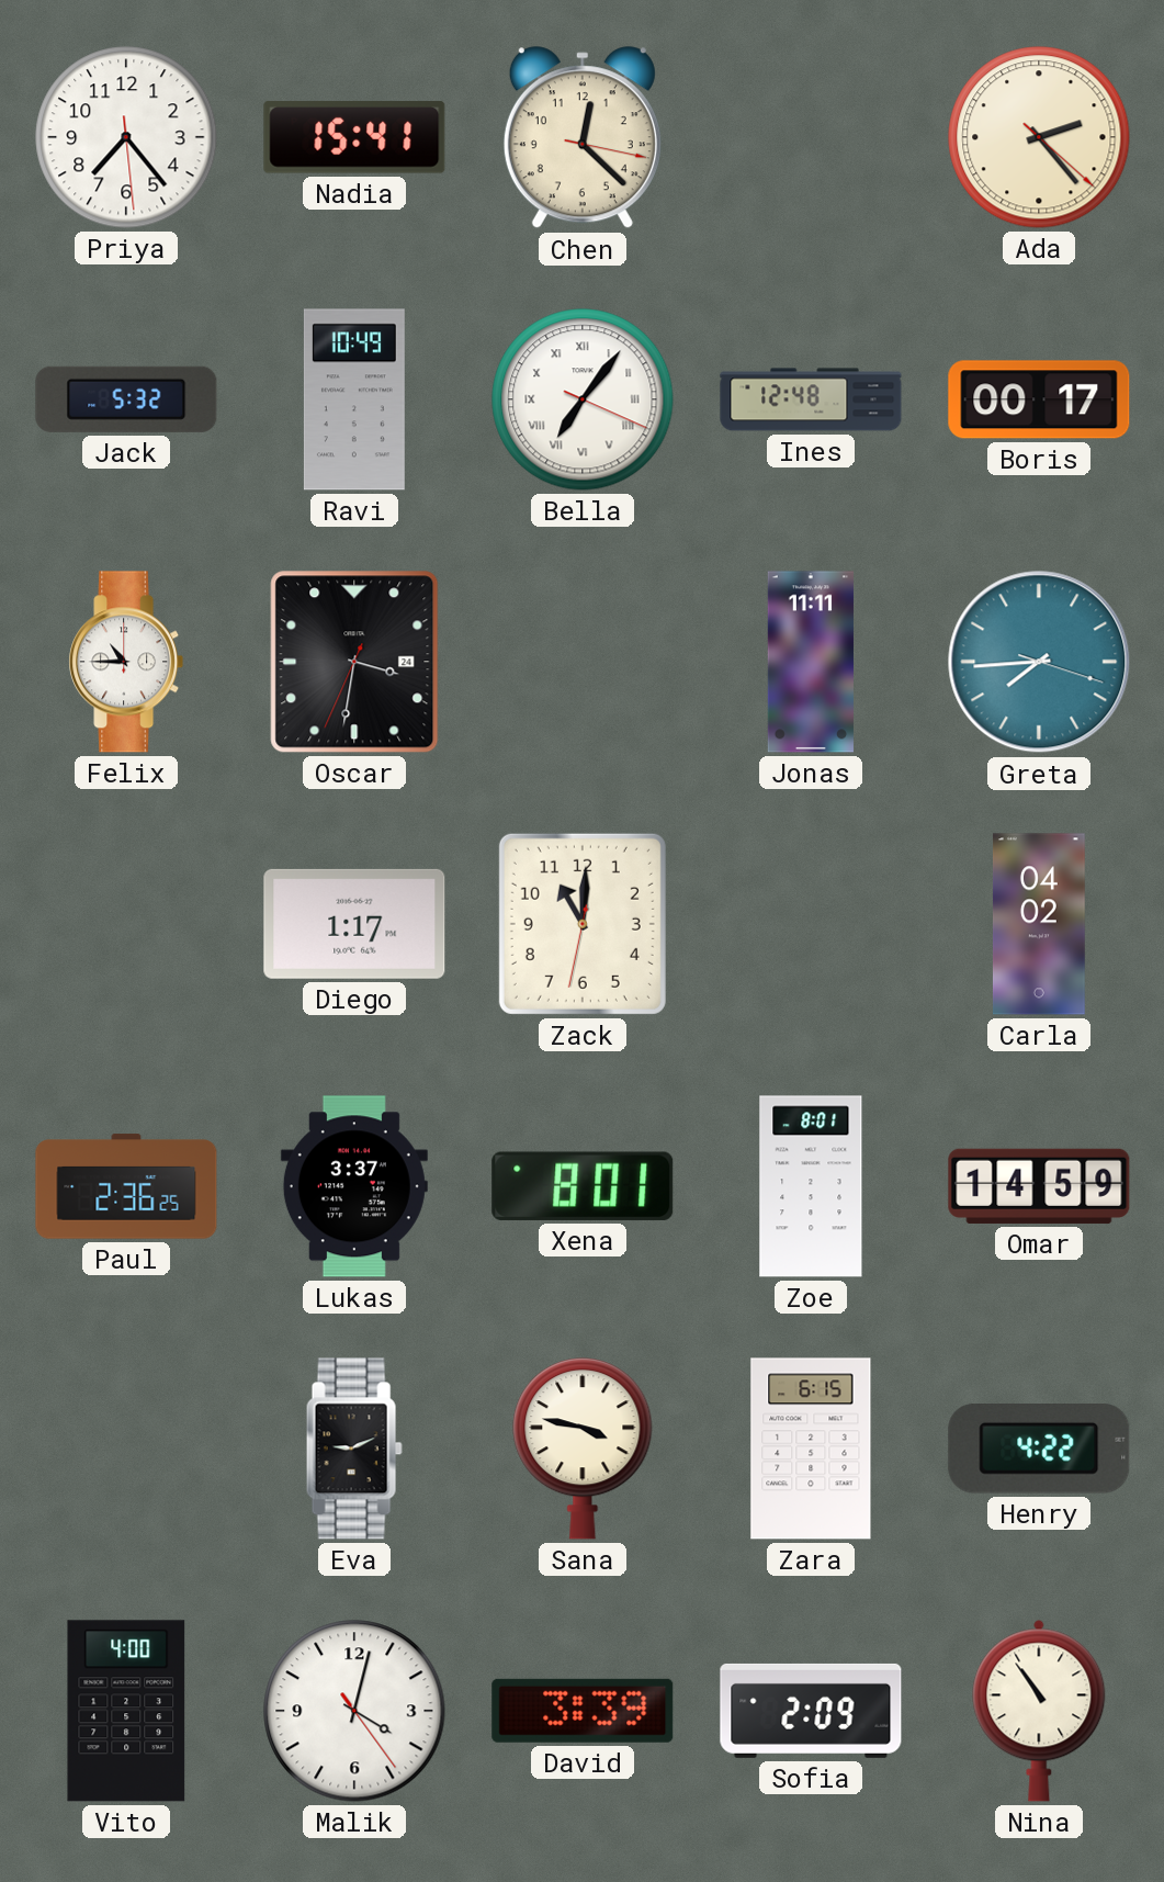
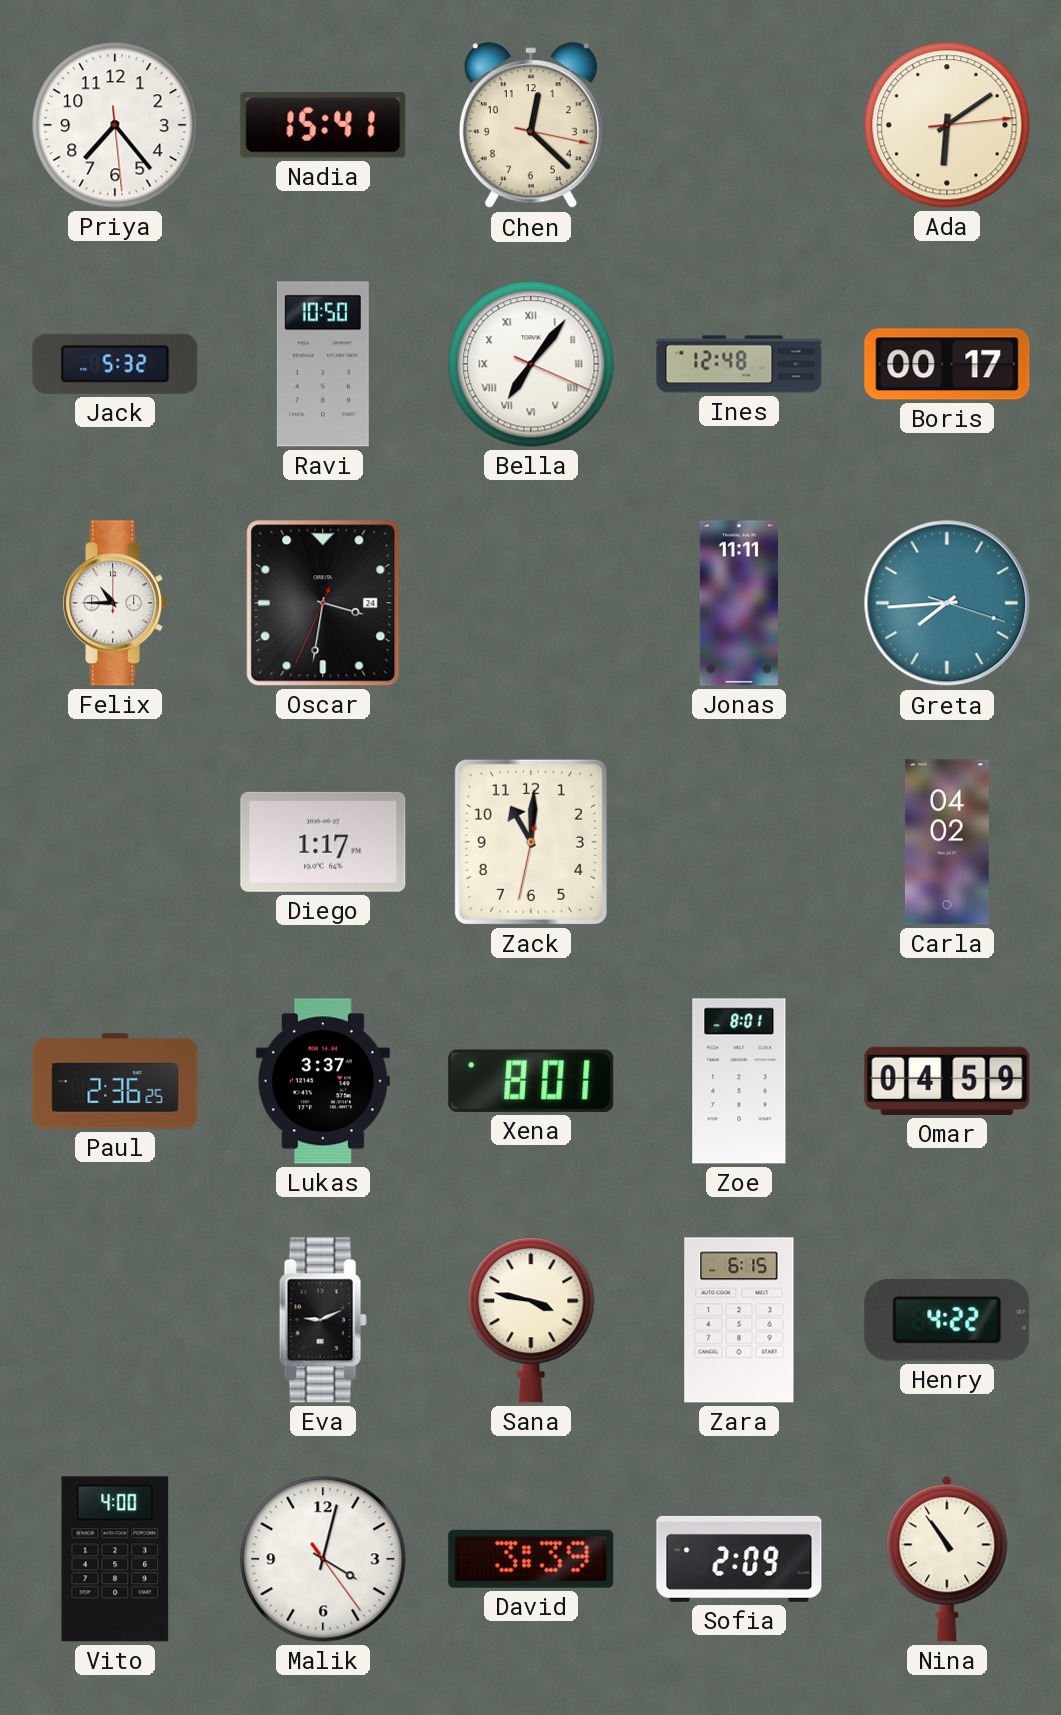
Ada: 2:23 -> 6:09 (947, 125)
Ravi: 10:49 -> 10:50 (323, 364)
Omar: 14:59 -> 04:59 (947, 1081)
